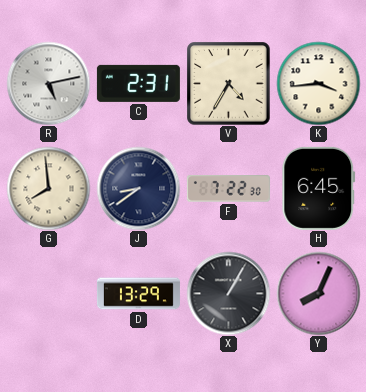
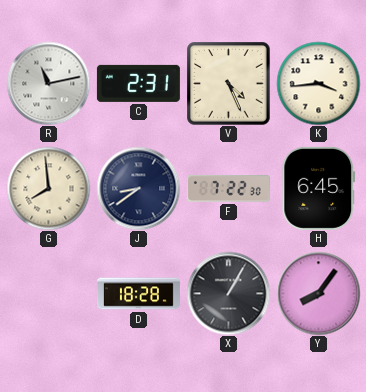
R: 5:13 -> 11:13 (48, 83)
V: 4:35 -> 4:26 (228, 83)
D: 13:29 -> 18:28 (138, 294)
Y: 8:04 -> 8:06 (318, 293)
